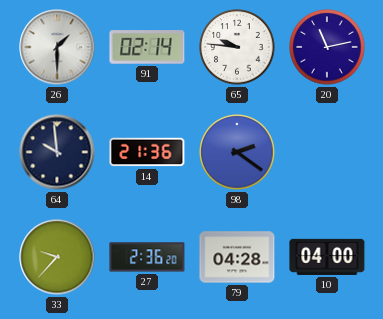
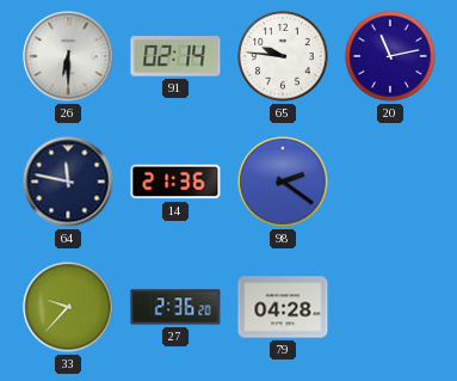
26: 1:30 -> 6:30 (68, 56)
64: 9:59 -> 11:47 (68, 182)
10: 04:00 -> none (327, 257)
